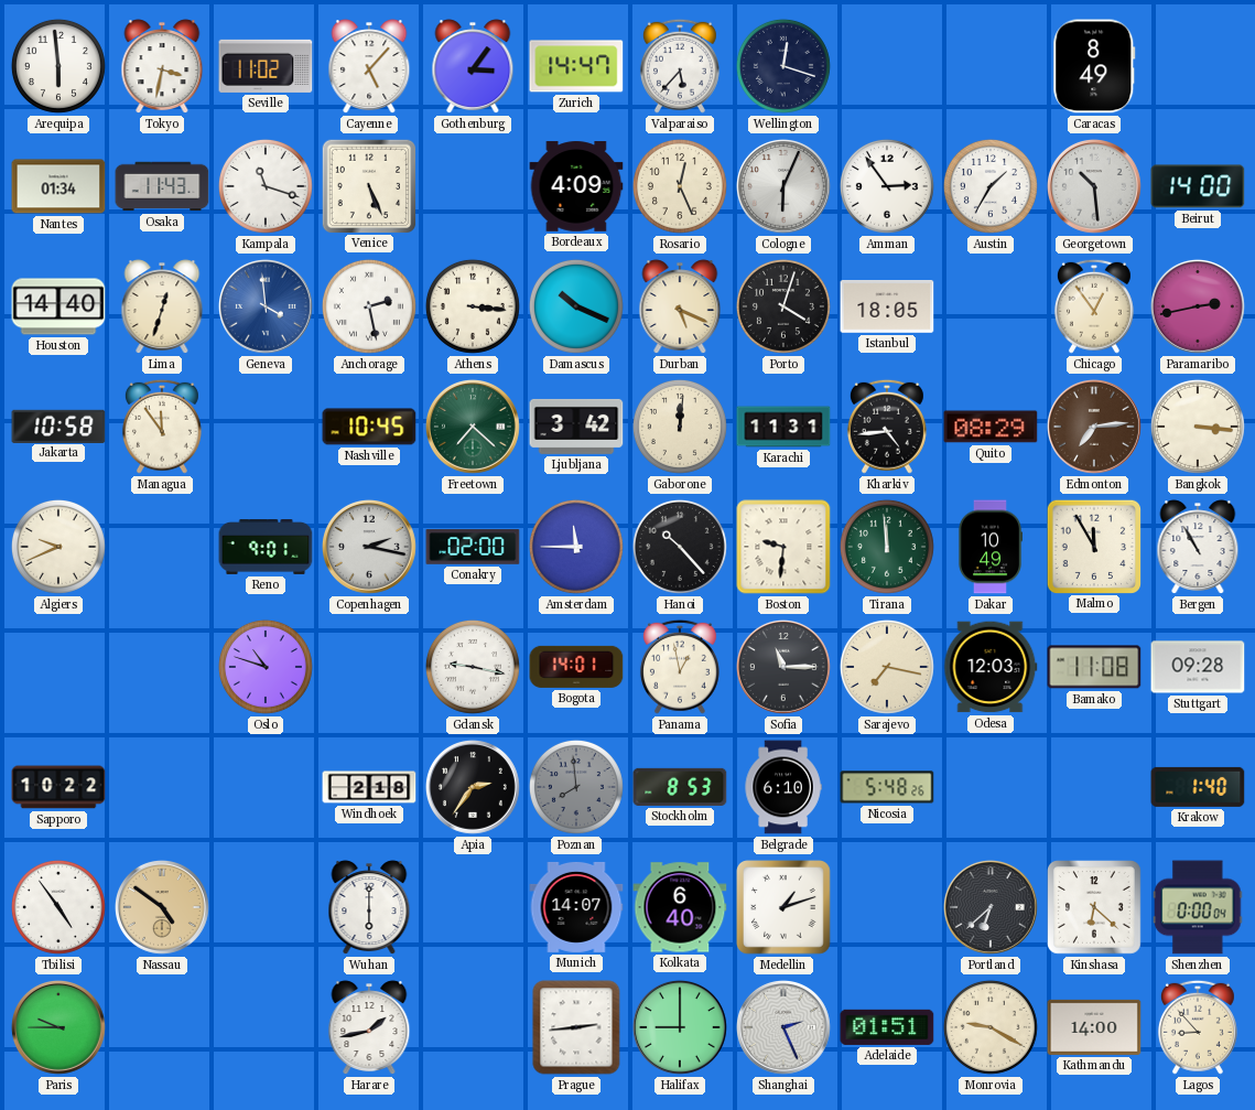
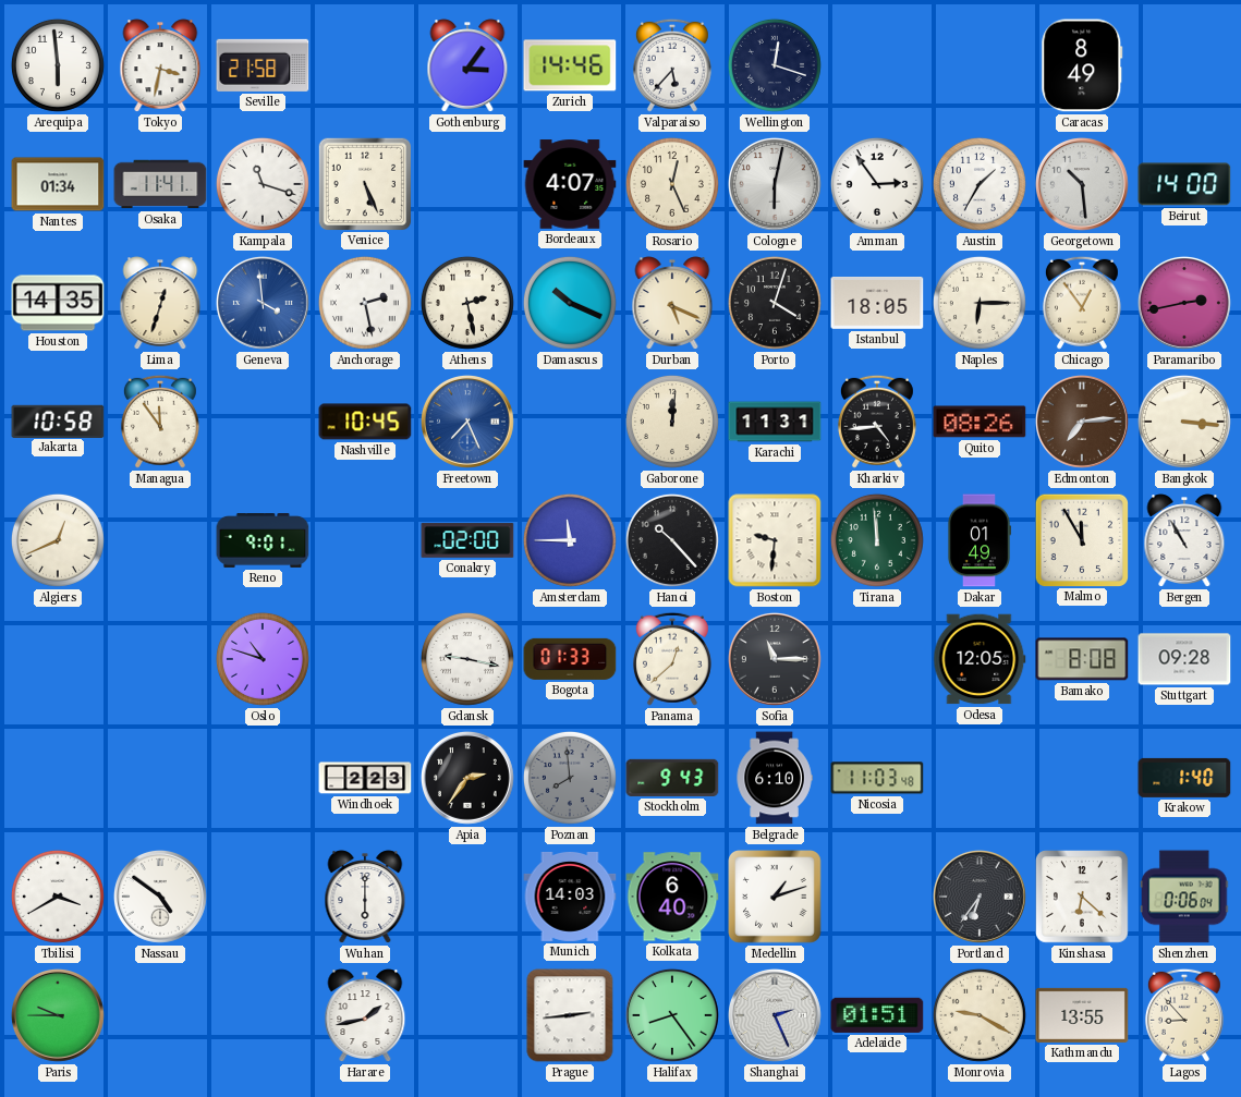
Seville: 11:02 -> 21:58 (263, 65)
Cayenne: 5:07 -> none (369, 66)
Zurich: 14:47 -> 14:46 (570, 65)
Osaka: 11:43 -> 11:41 (160, 184)
Bordeaux: 4:09 -> 4:07 (570, 184)
Cologne: 6:04 -> 6:02 (775, 184)
Houston: 14:40 -> 14:35 (58, 303)
Athens: 3:16 -> 2:28 (467, 303)
Naples: none -> 6:15 (980, 303)
Freetown: 7:22 -> 7:26 (467, 422)
Freetown dial: green -> blue (467, 422)
Ljubljana: 3:42 -> none (576, 427)
Quito: 08:29 -> 08:26 (980, 422)
Algiers: 9:41 -> 12:41 (58, 540)
Copenhagen: 2:17 -> none (369, 547)
Dakar: 10:49 -> 01:49 (978, 540)
Bogota: 14:01 -> 01:33 (570, 659)
Panama: 12:58 -> 12:38 (672, 659)
Sarajevo: 7:17 -> none (887, 667)
Odesa: 12:03 -> 12:05 (980, 659)
Bamako: 11:08 -> 8:08 (1082, 659)
Sapporo: 10:22 -> none (58, 787)
Windhoek: 2:18 -> 2:23 (365, 778)
Stockholm: 8:53 -> 9:43 (672, 778)
Nicosia: 5:48 -> 11:03 (877, 778)
Tbilisi: 4:54 -> 3:40 (58, 897)
Nassau dial: champagne -> white (160, 897)
Munich: 14:07 -> 14:03 (570, 897)
Portland: 6:38 -> 6:36 (980, 897)
Shenzhen: 0:00 -> 0:06 (1184, 897)
Halifax: 9:00 -> 8:24 (672, 1015)
Kathmandu: 14:00 -> 13:55 (1082, 1015)
